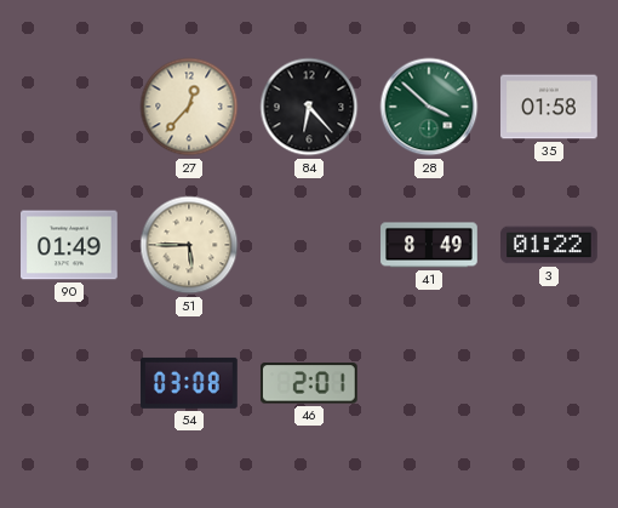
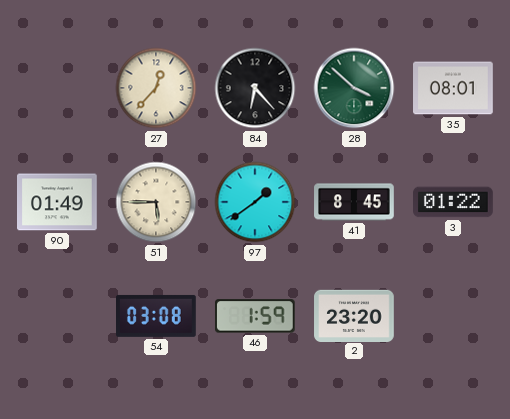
35: 01:58 -> 08:01 (453, 88)
97: none -> 1:39 (255, 202)
41: 8:49 -> 8:45 (354, 202)
46: 2:01 -> 1:59 (255, 316)
2: none -> 23:20 (354, 315)
